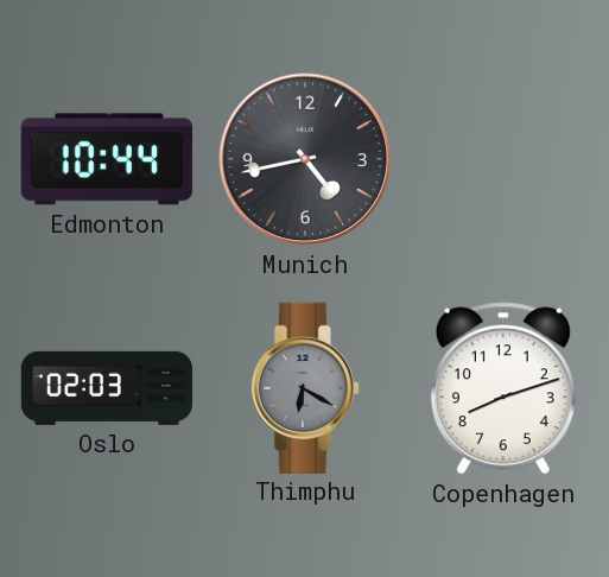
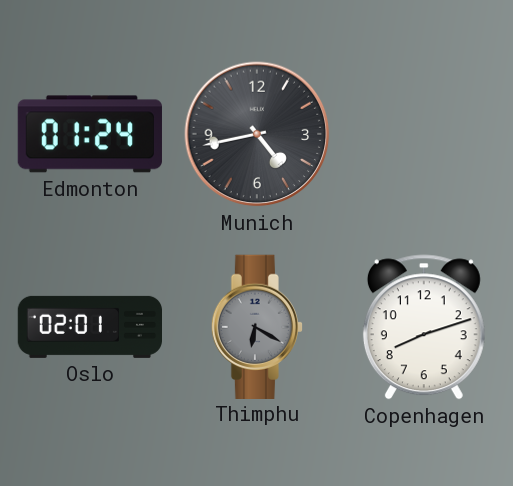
Edmonton: 10:44 -> 01:24 (89, 134)
Oslo: 02:03 -> 02:01 (89, 327)
